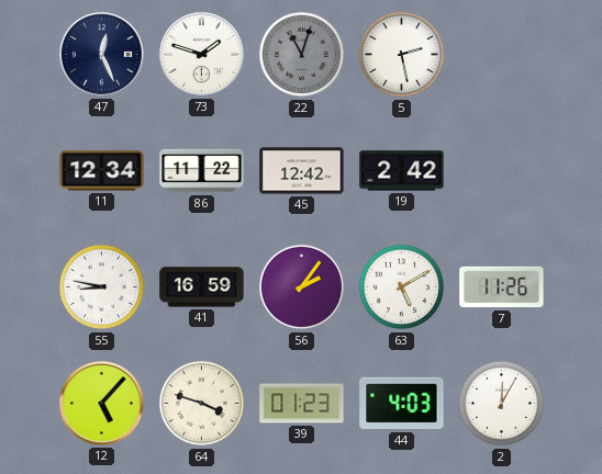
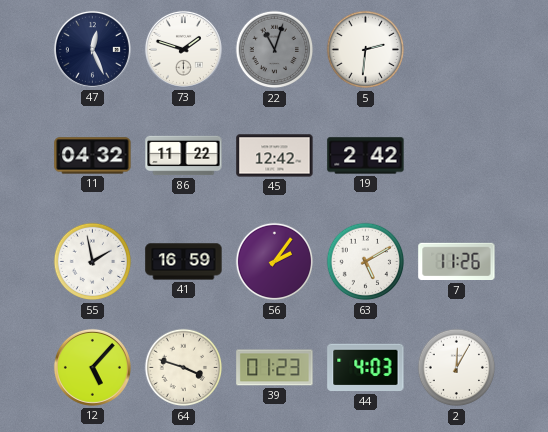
5: 2:28 -> 2:31 (366, 50)
11: 12:34 -> 04:32 (93, 156)
55: 8:47 -> 1:58 (93, 262)
